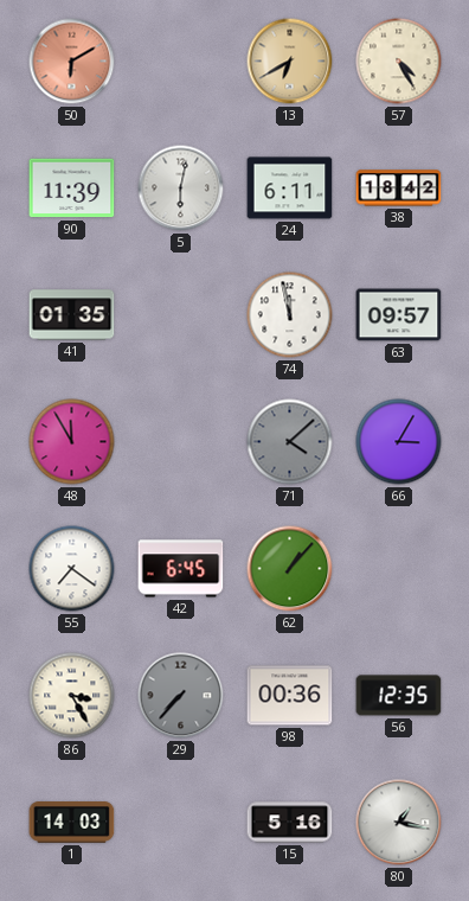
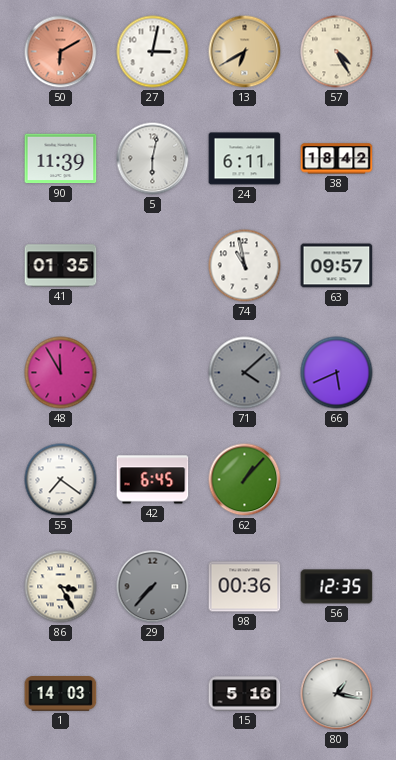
27: none -> 3:02 (153, 52)
74: 11:58 -> 10:58 (245, 266)
66: 3:05 -> 5:41 (337, 373)
